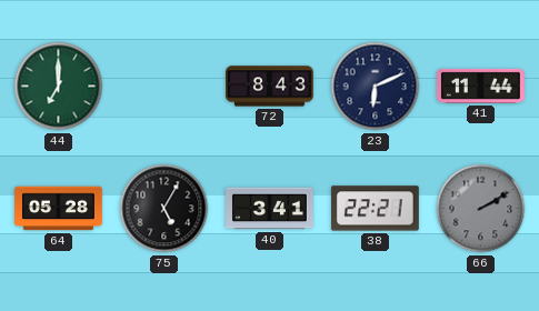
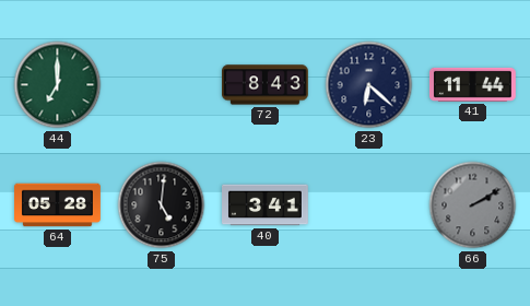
23: 6:11 -> 6:22 (369, 85)
75: 5:05 -> 5:01 (162, 205)
38: 22:21 -> none (375, 209)
